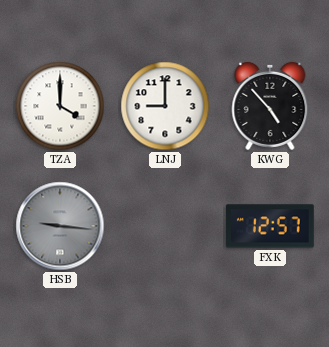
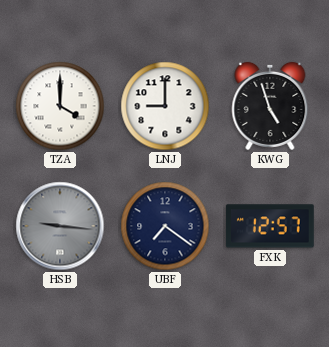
KWG: 4:53 -> 4:57 (270, 106)
UBF: none -> 7:21 (165, 226)
